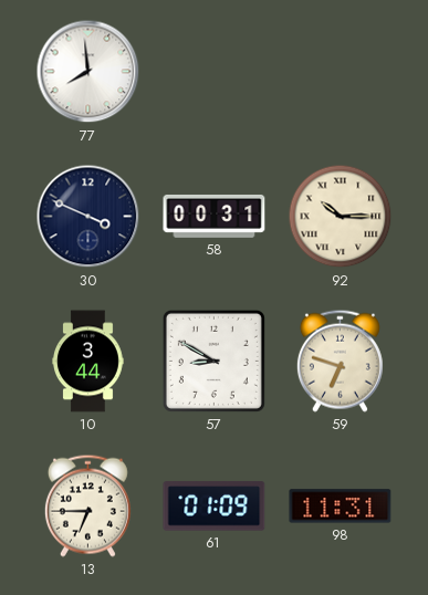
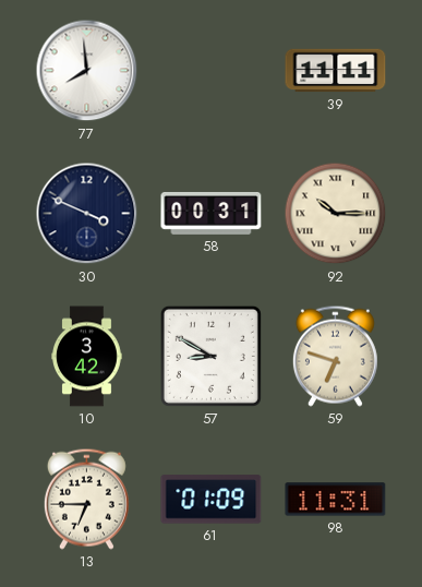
39: none -> 11:11 (336, 71)
10: 3:44 -> 3:42 (87, 357)
